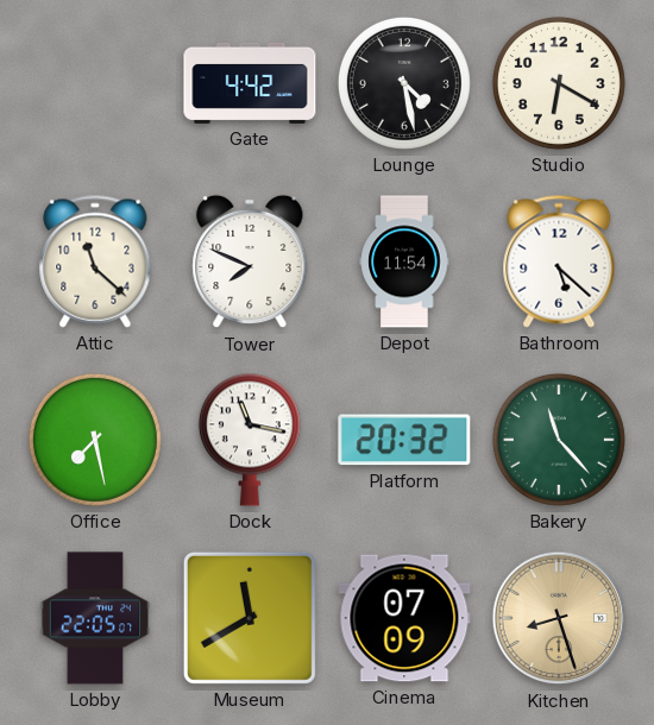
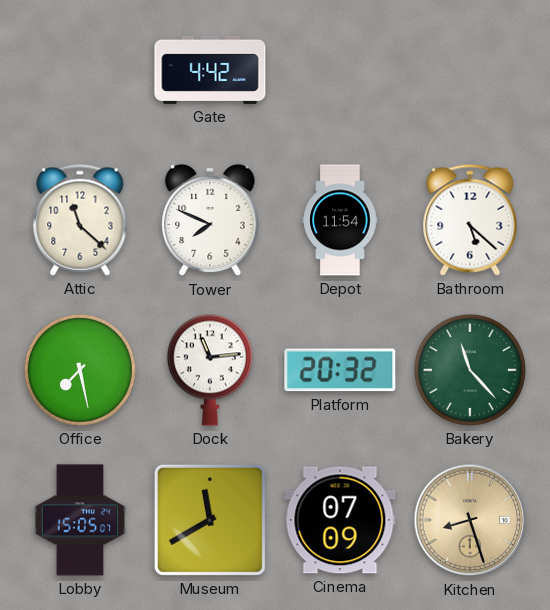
Lounge: 4:28 -> none (404, 83)
Studio: 6:20 -> none (559, 83)
Dock: 11:17 -> 11:14 (210, 370)
Lobby: 22:05 -> 15:05 (80, 520)
